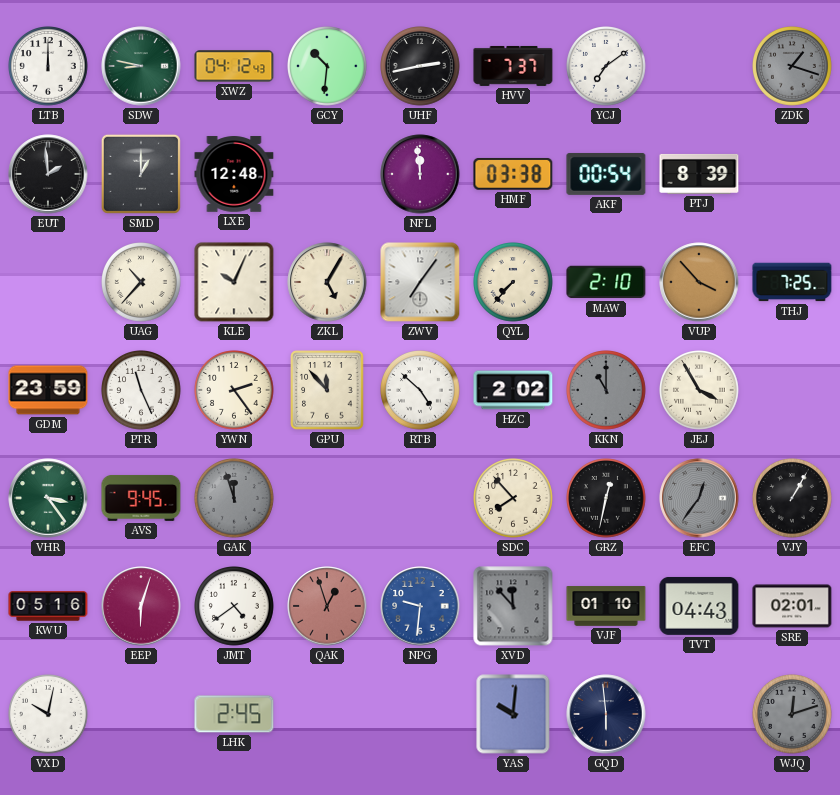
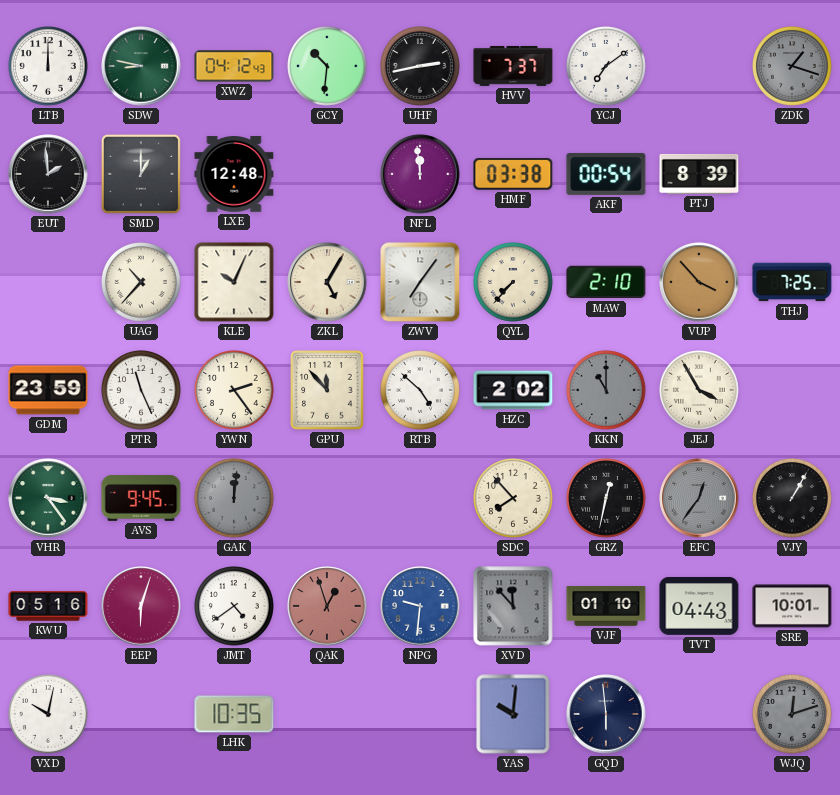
GAK: 11:57 -> 12:01 (235, 499)
SRE: 02:01 -> 10:01 (792, 606)
LHK: 2:45 -> 10:35 (234, 714)
